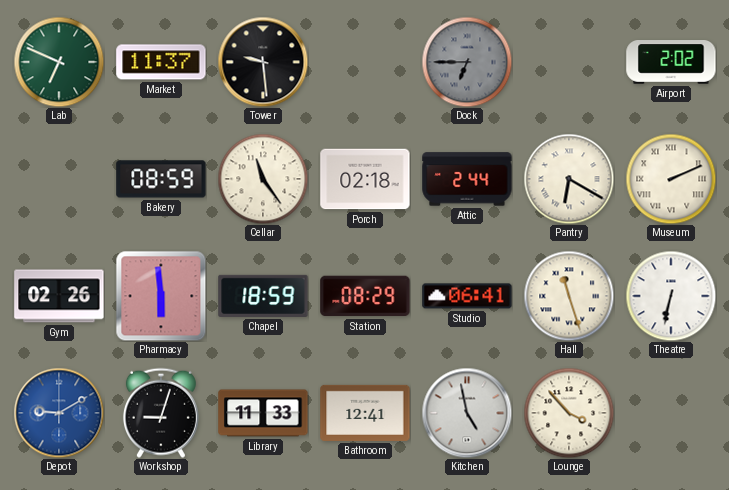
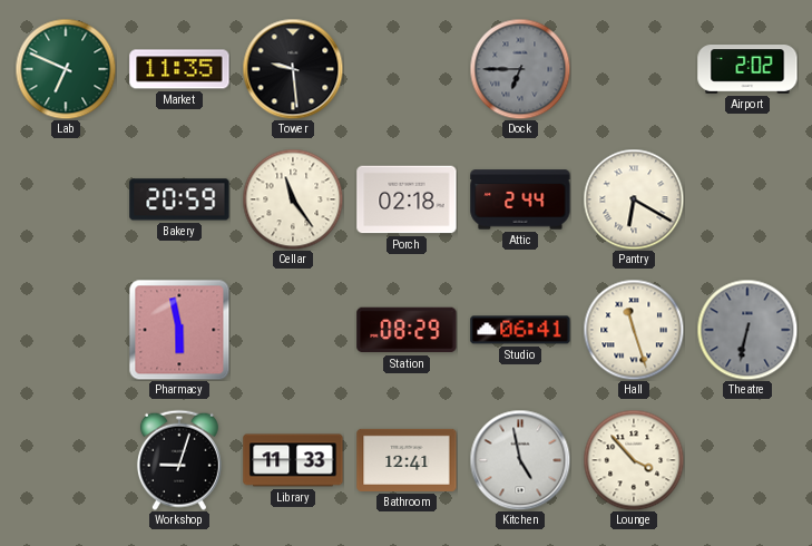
Market: 11:37 -> 11:35 (179, 69)
Bakery: 08:59 -> 20:59 (179, 199)
Museum: 2:11 -> none (671, 179)
Gym: 02:26 -> none (59, 296)
Pharmacy: 5:59 -> 5:58 (179, 330)
Chapel: 18:59 -> none (263, 296)
Theatre dial: white -> grey (747, 330)
Depot: 9:10 -> none (59, 413)
